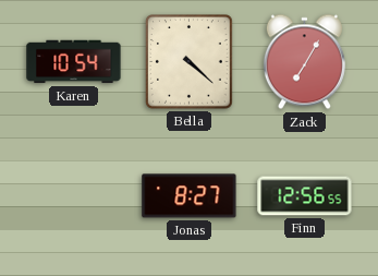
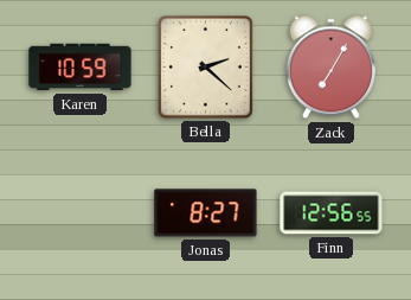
Karen: 10:54 -> 10:59 (81, 68)
Bella: 4:22 -> 2:22 (206, 68)
